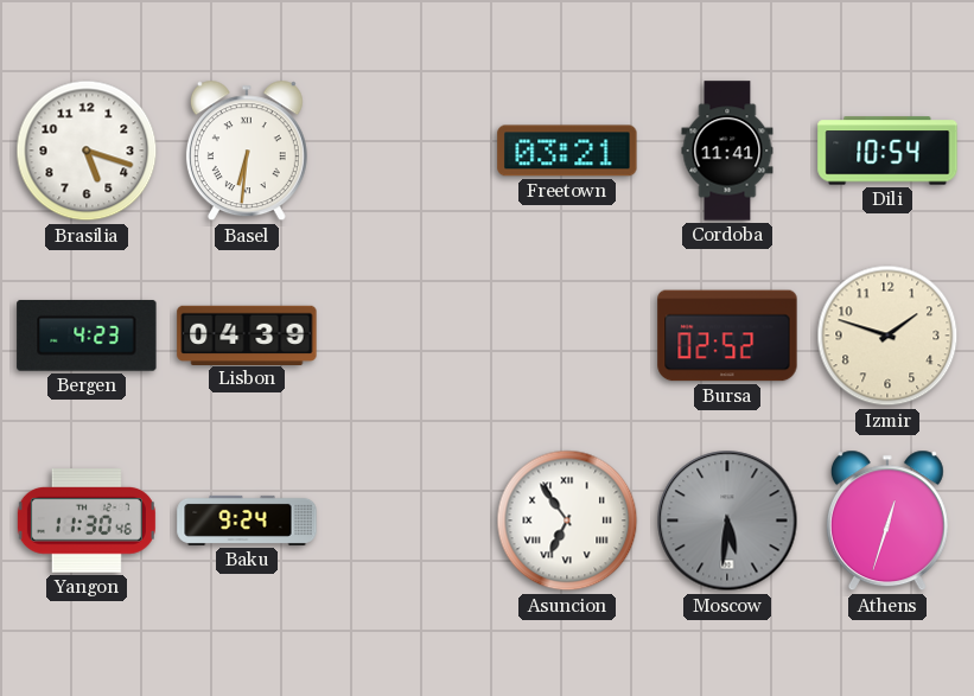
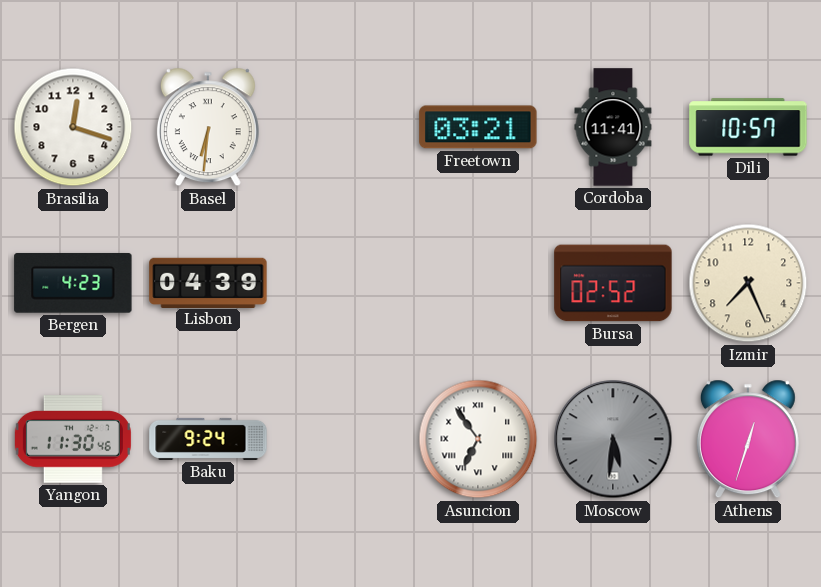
Brasilia: 5:18 -> 12:18 (73, 127)
Dili: 10:54 -> 10:57 (748, 127)
Izmir: 1:48 -> 7:26 (748, 283)
